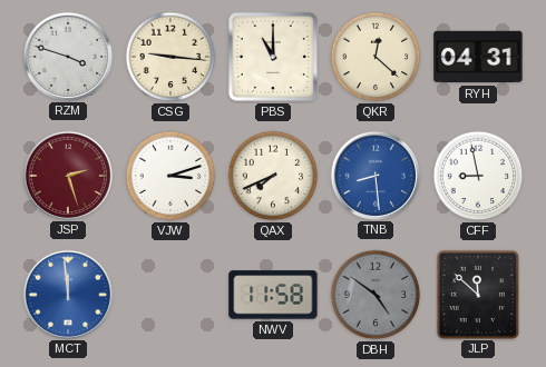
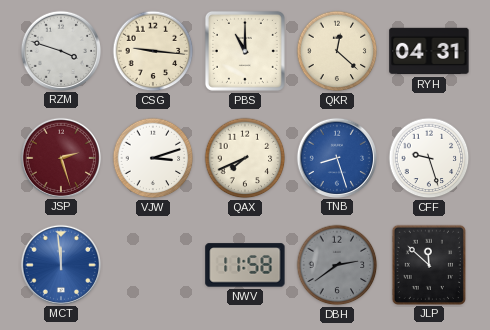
TNB: 8:29 -> 8:27 (336, 157)
CFF: 8:58 -> 9:27 (429, 158)
DBH: 4:51 -> 2:39 (337, 265)
